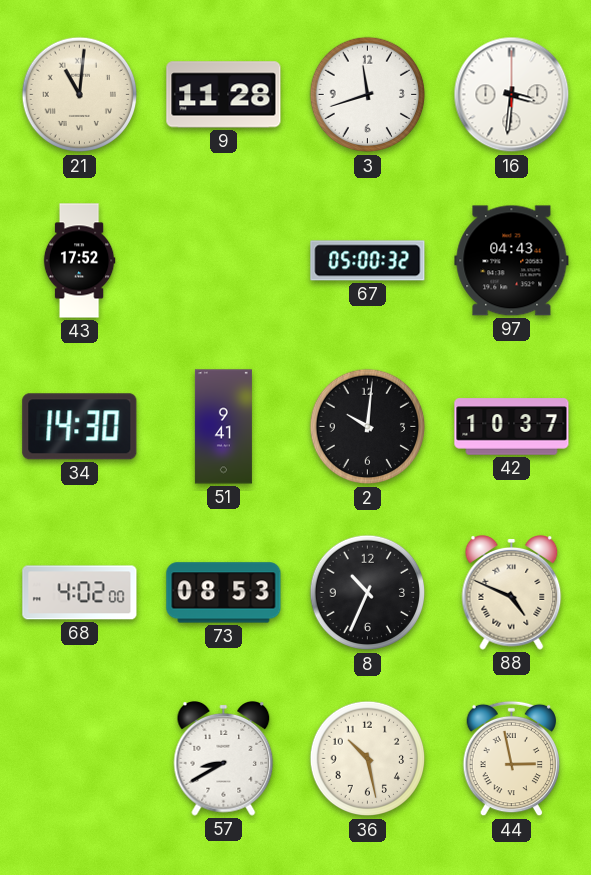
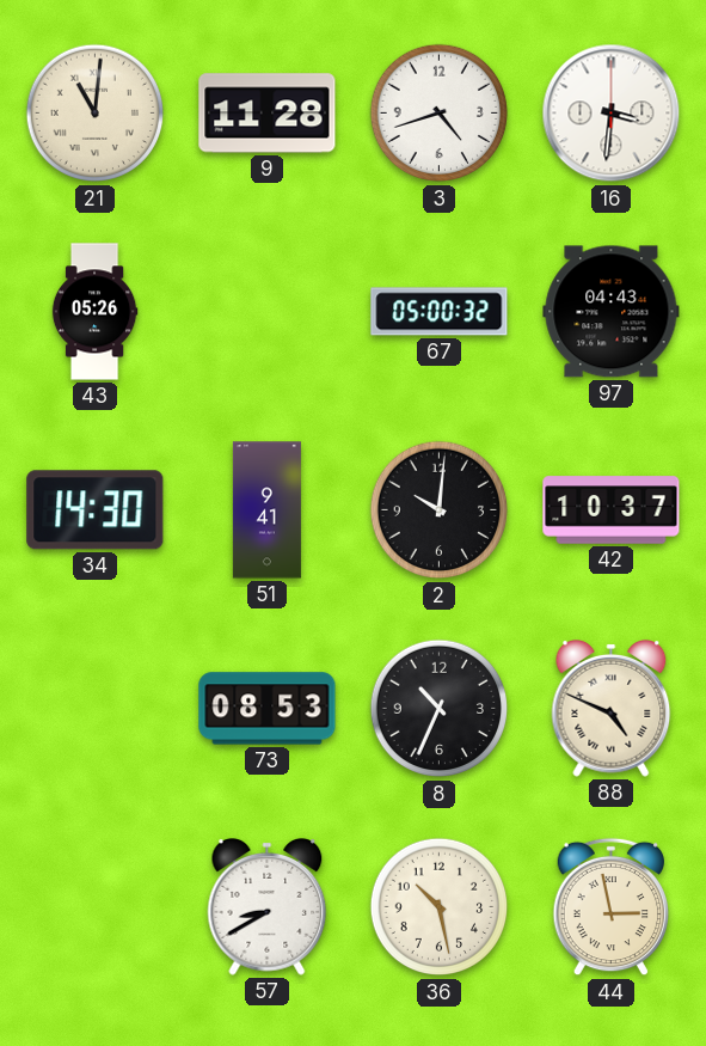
3: 11:42 -> 4:42 (440, 114)
43: 17:52 -> 05:26 (94, 312)
68: 4:02 -> none (80, 593)
